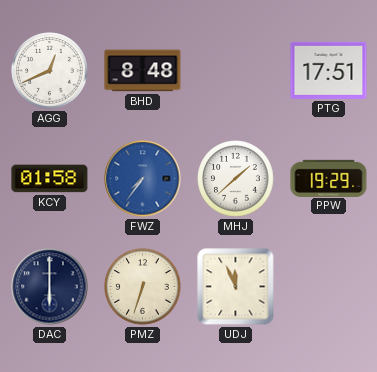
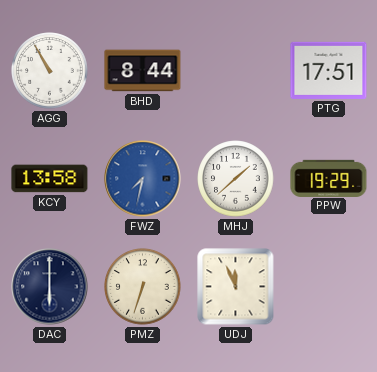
AGG: 12:41 -> 10:55 (50, 71)
BHD: 8:48 -> 8:44 (143, 71)
KCY: 01:58 -> 13:58 (50, 179)
FWZ: 7:36 -> 7:32 (143, 179)
